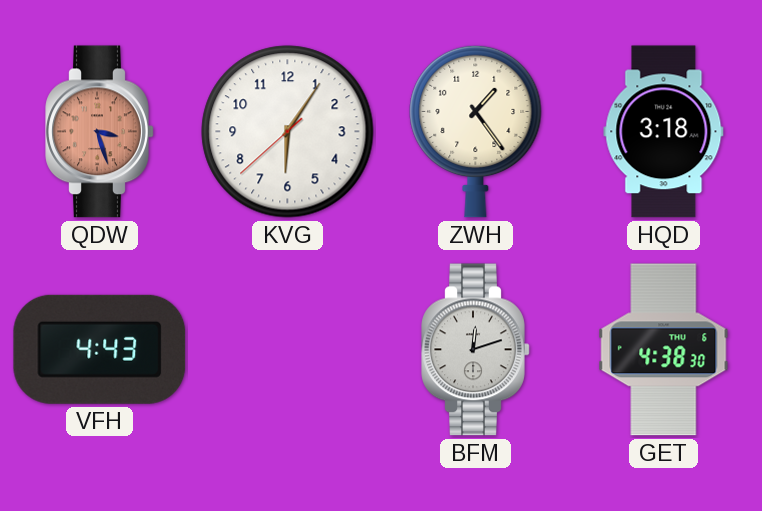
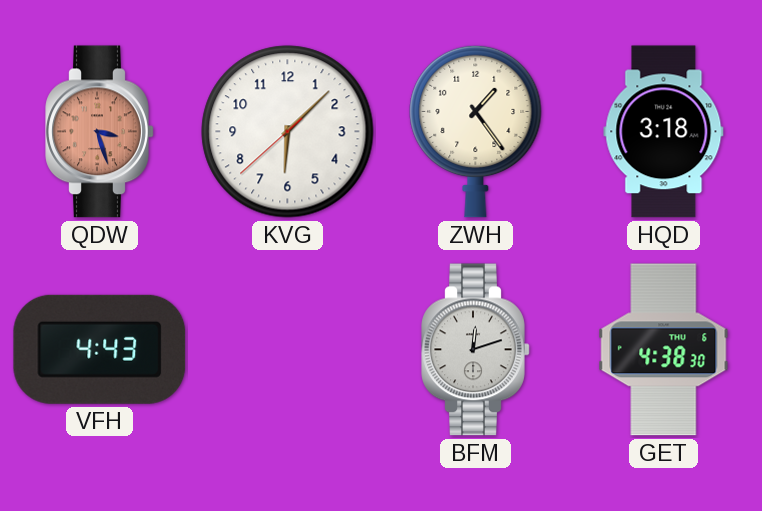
KVG: 6:05 -> 6:07 (288, 132)
